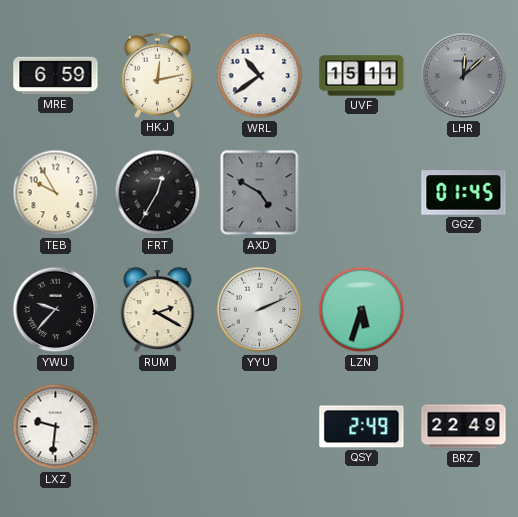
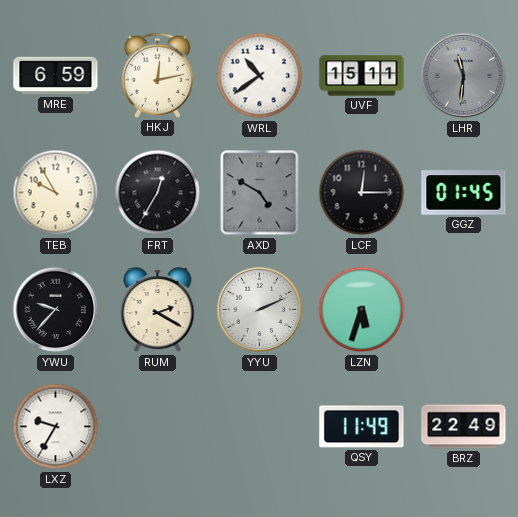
LHR: 12:08 -> 11:31 (464, 76)
LCF: none -> 12:15 (362, 193)
LXZ: 9:31 -> 9:35 (56, 427)
QSY: 2:49 -> 11:49 (362, 427)
